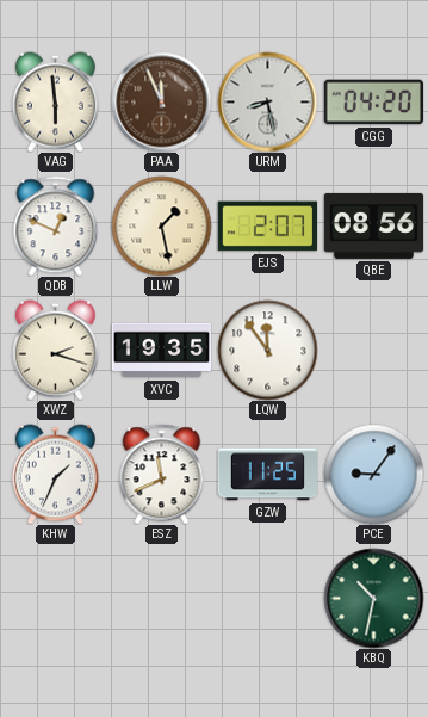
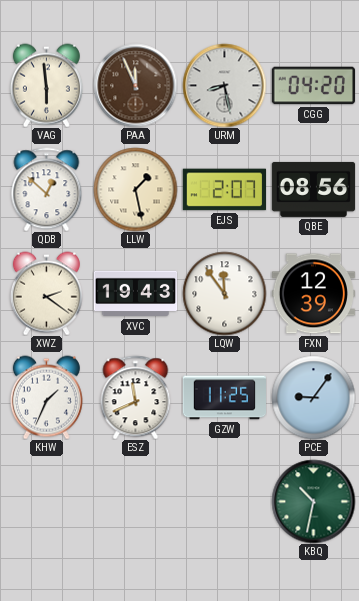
QDB: 12:49 -> 12:52 (47, 189)
XWZ: 2:18 -> 2:21 (46, 293)
XVC: 19:35 -> 19:43 (135, 294)
FXN: none -> 12:39 (313, 294)
